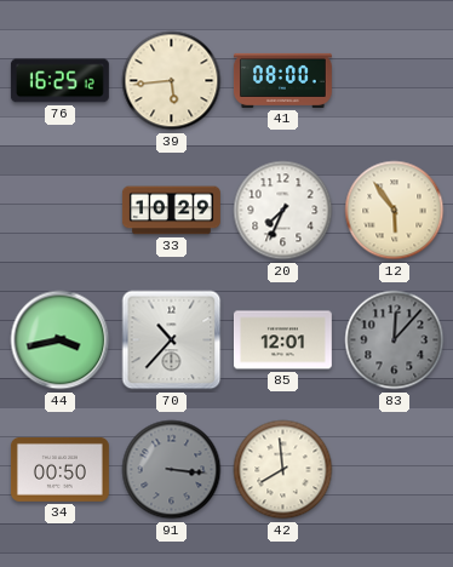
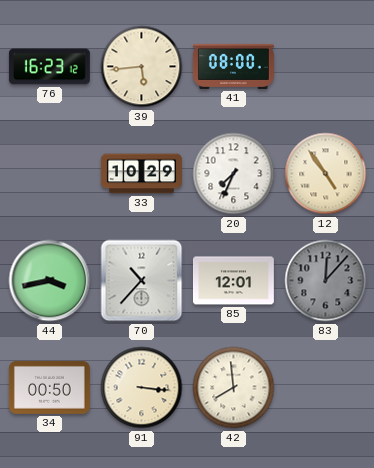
76: 16:25 -> 16:23 (49, 67)
12: 5:54 -> 4:54 (326, 174)
91 dial: grey -> cream (142, 388)
